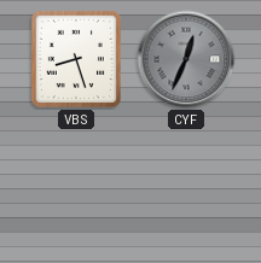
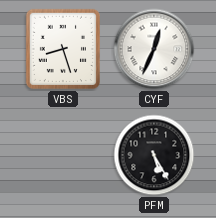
CYF dial: grey -> white (154, 49)
PFM: none -> 5:25 (154, 155)
